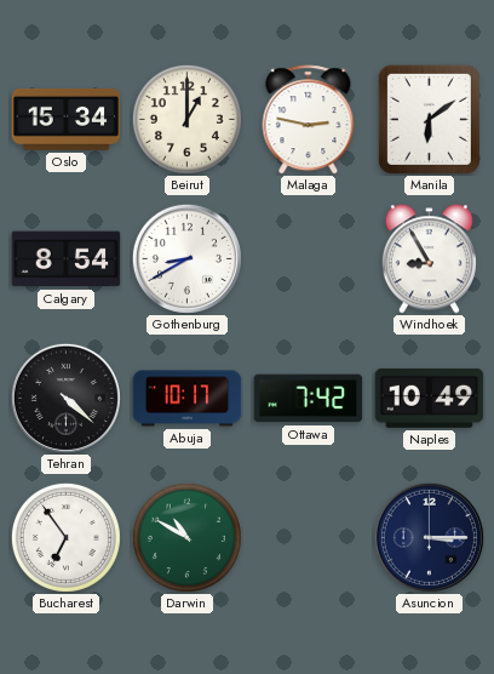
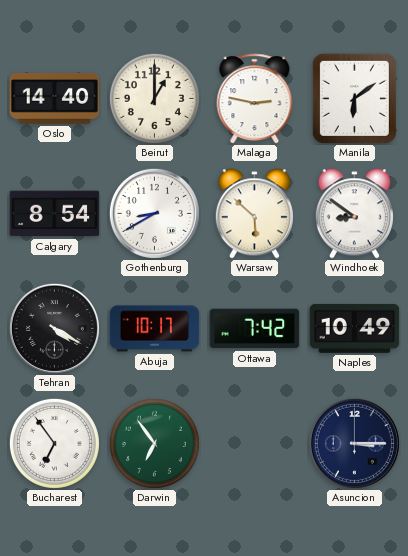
Oslo: 15:34 -> 14:40 (55, 98)
Warsaw: none -> 5:52 (254, 214)
Windhoek: 8:55 -> 8:51 (354, 214)
Tehran: 4:22 -> 4:20 (54, 328)
Darwin: 10:50 -> 6:54 (154, 443)
